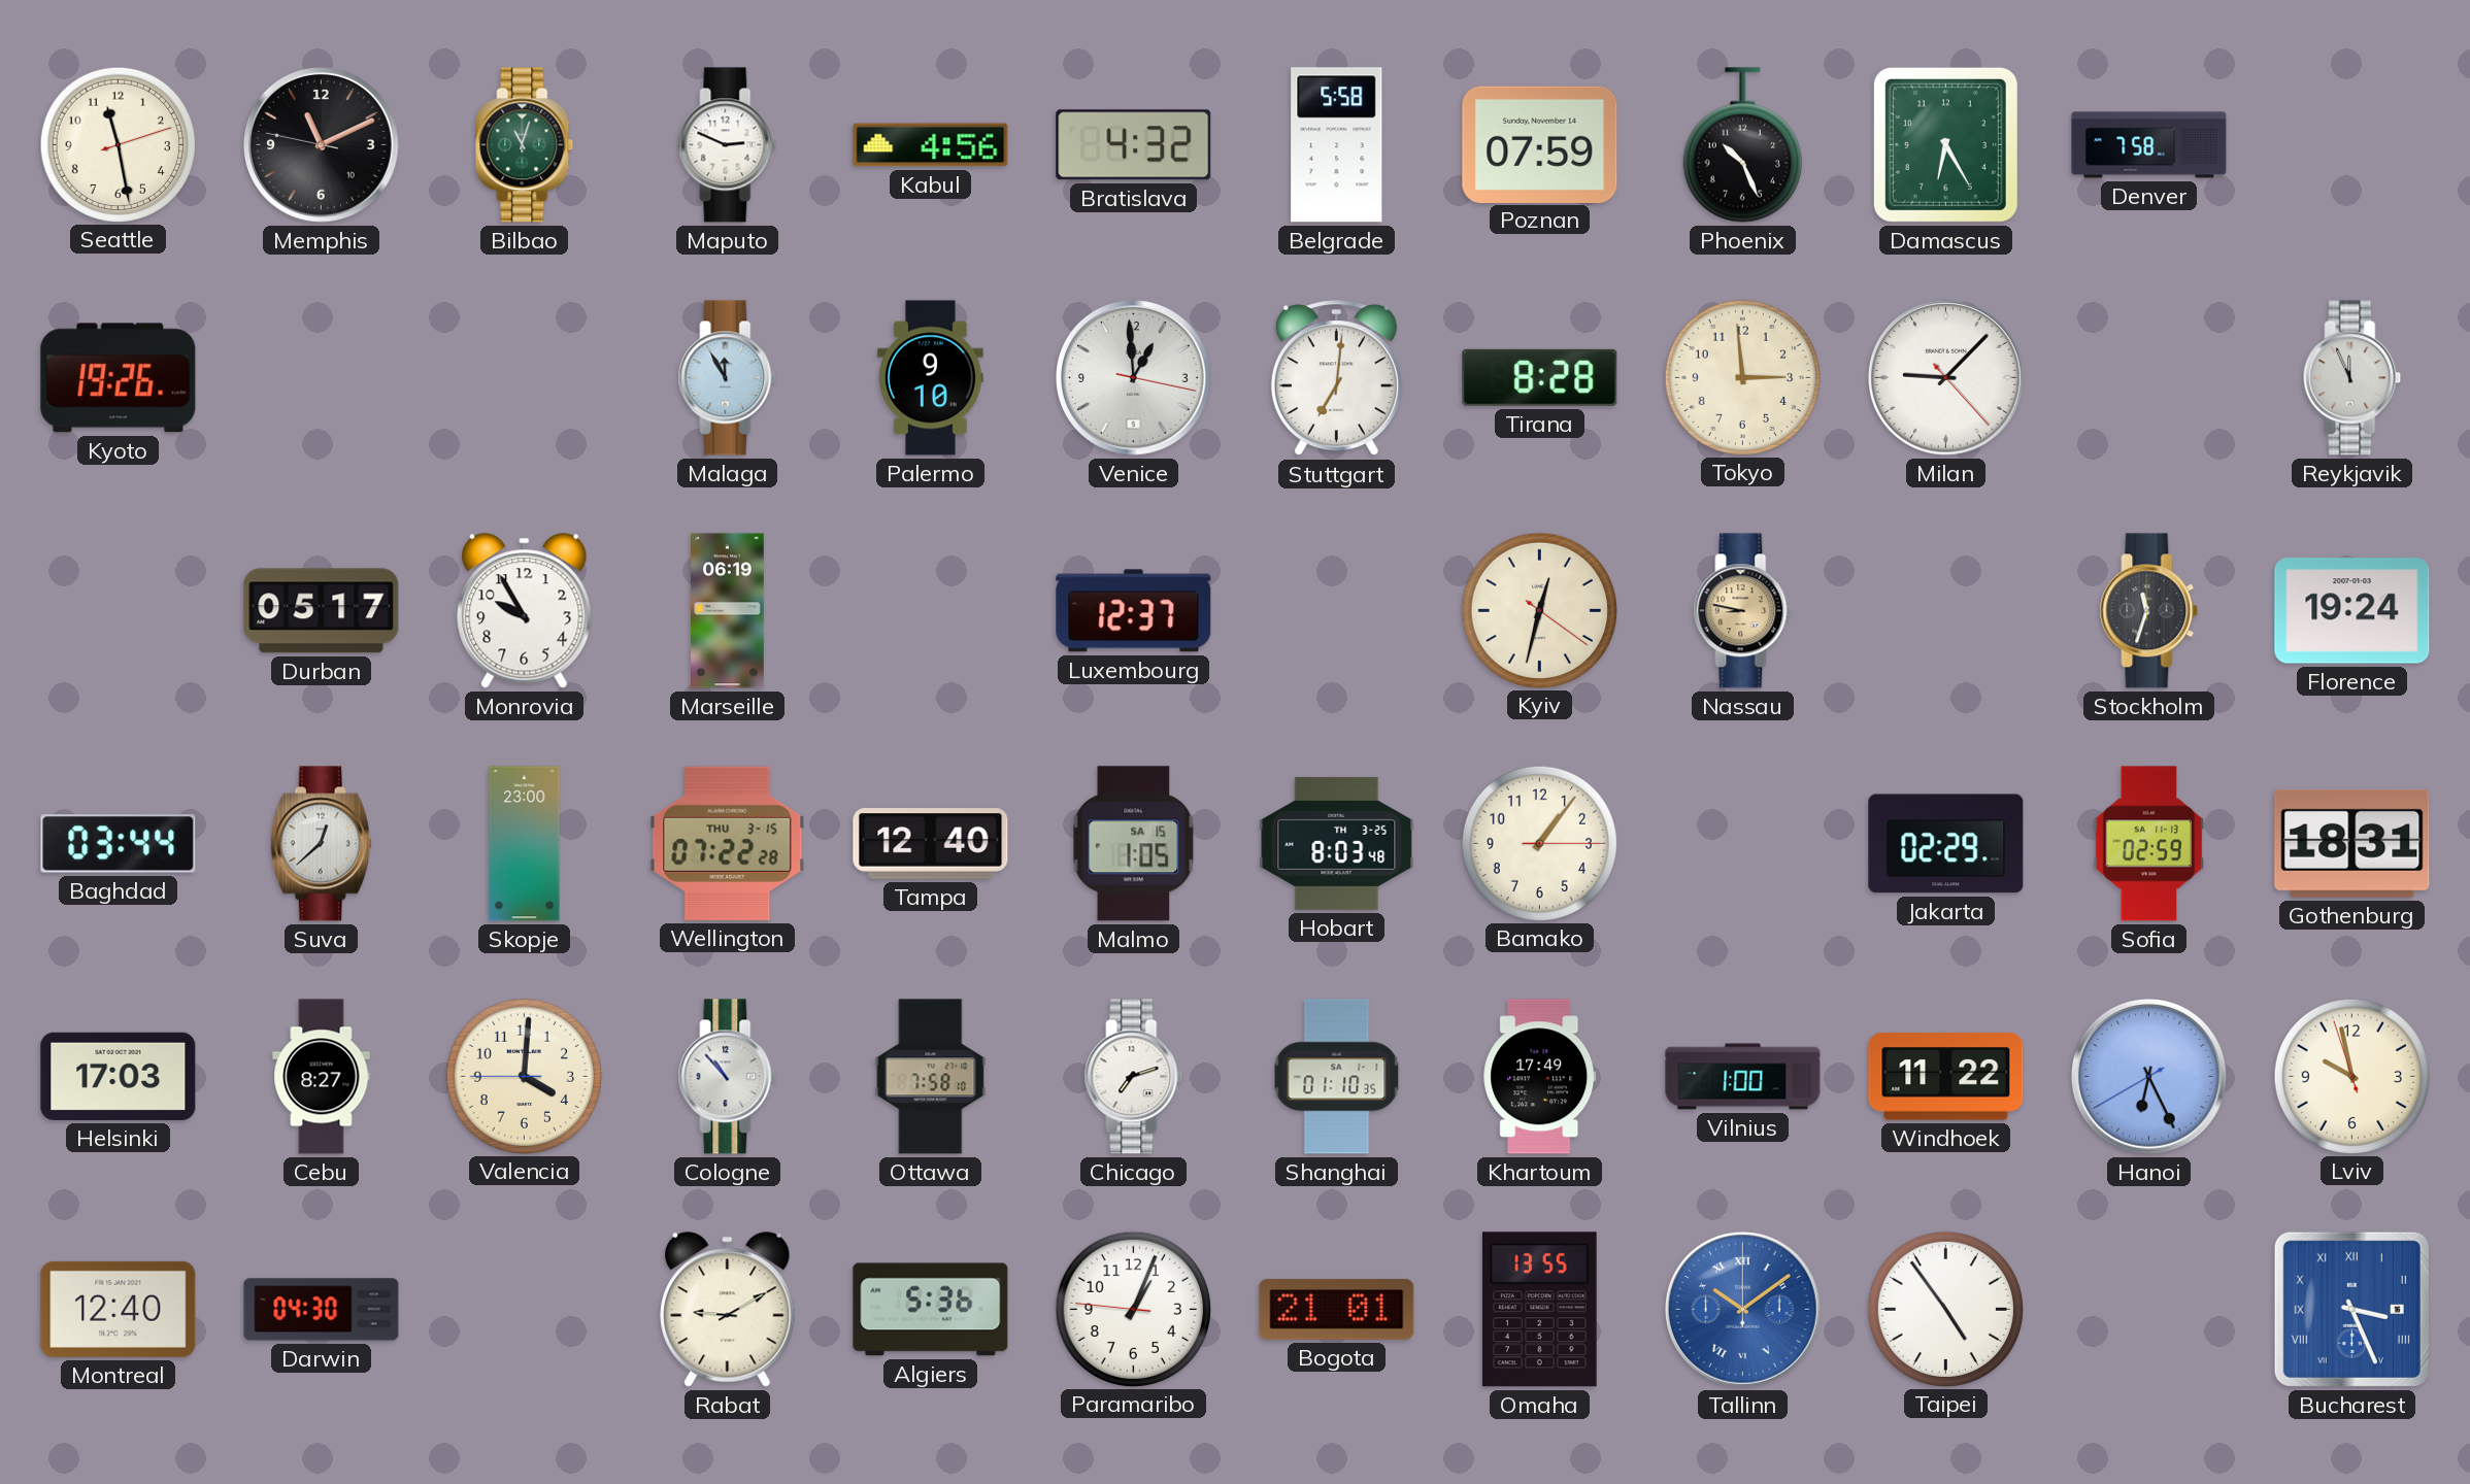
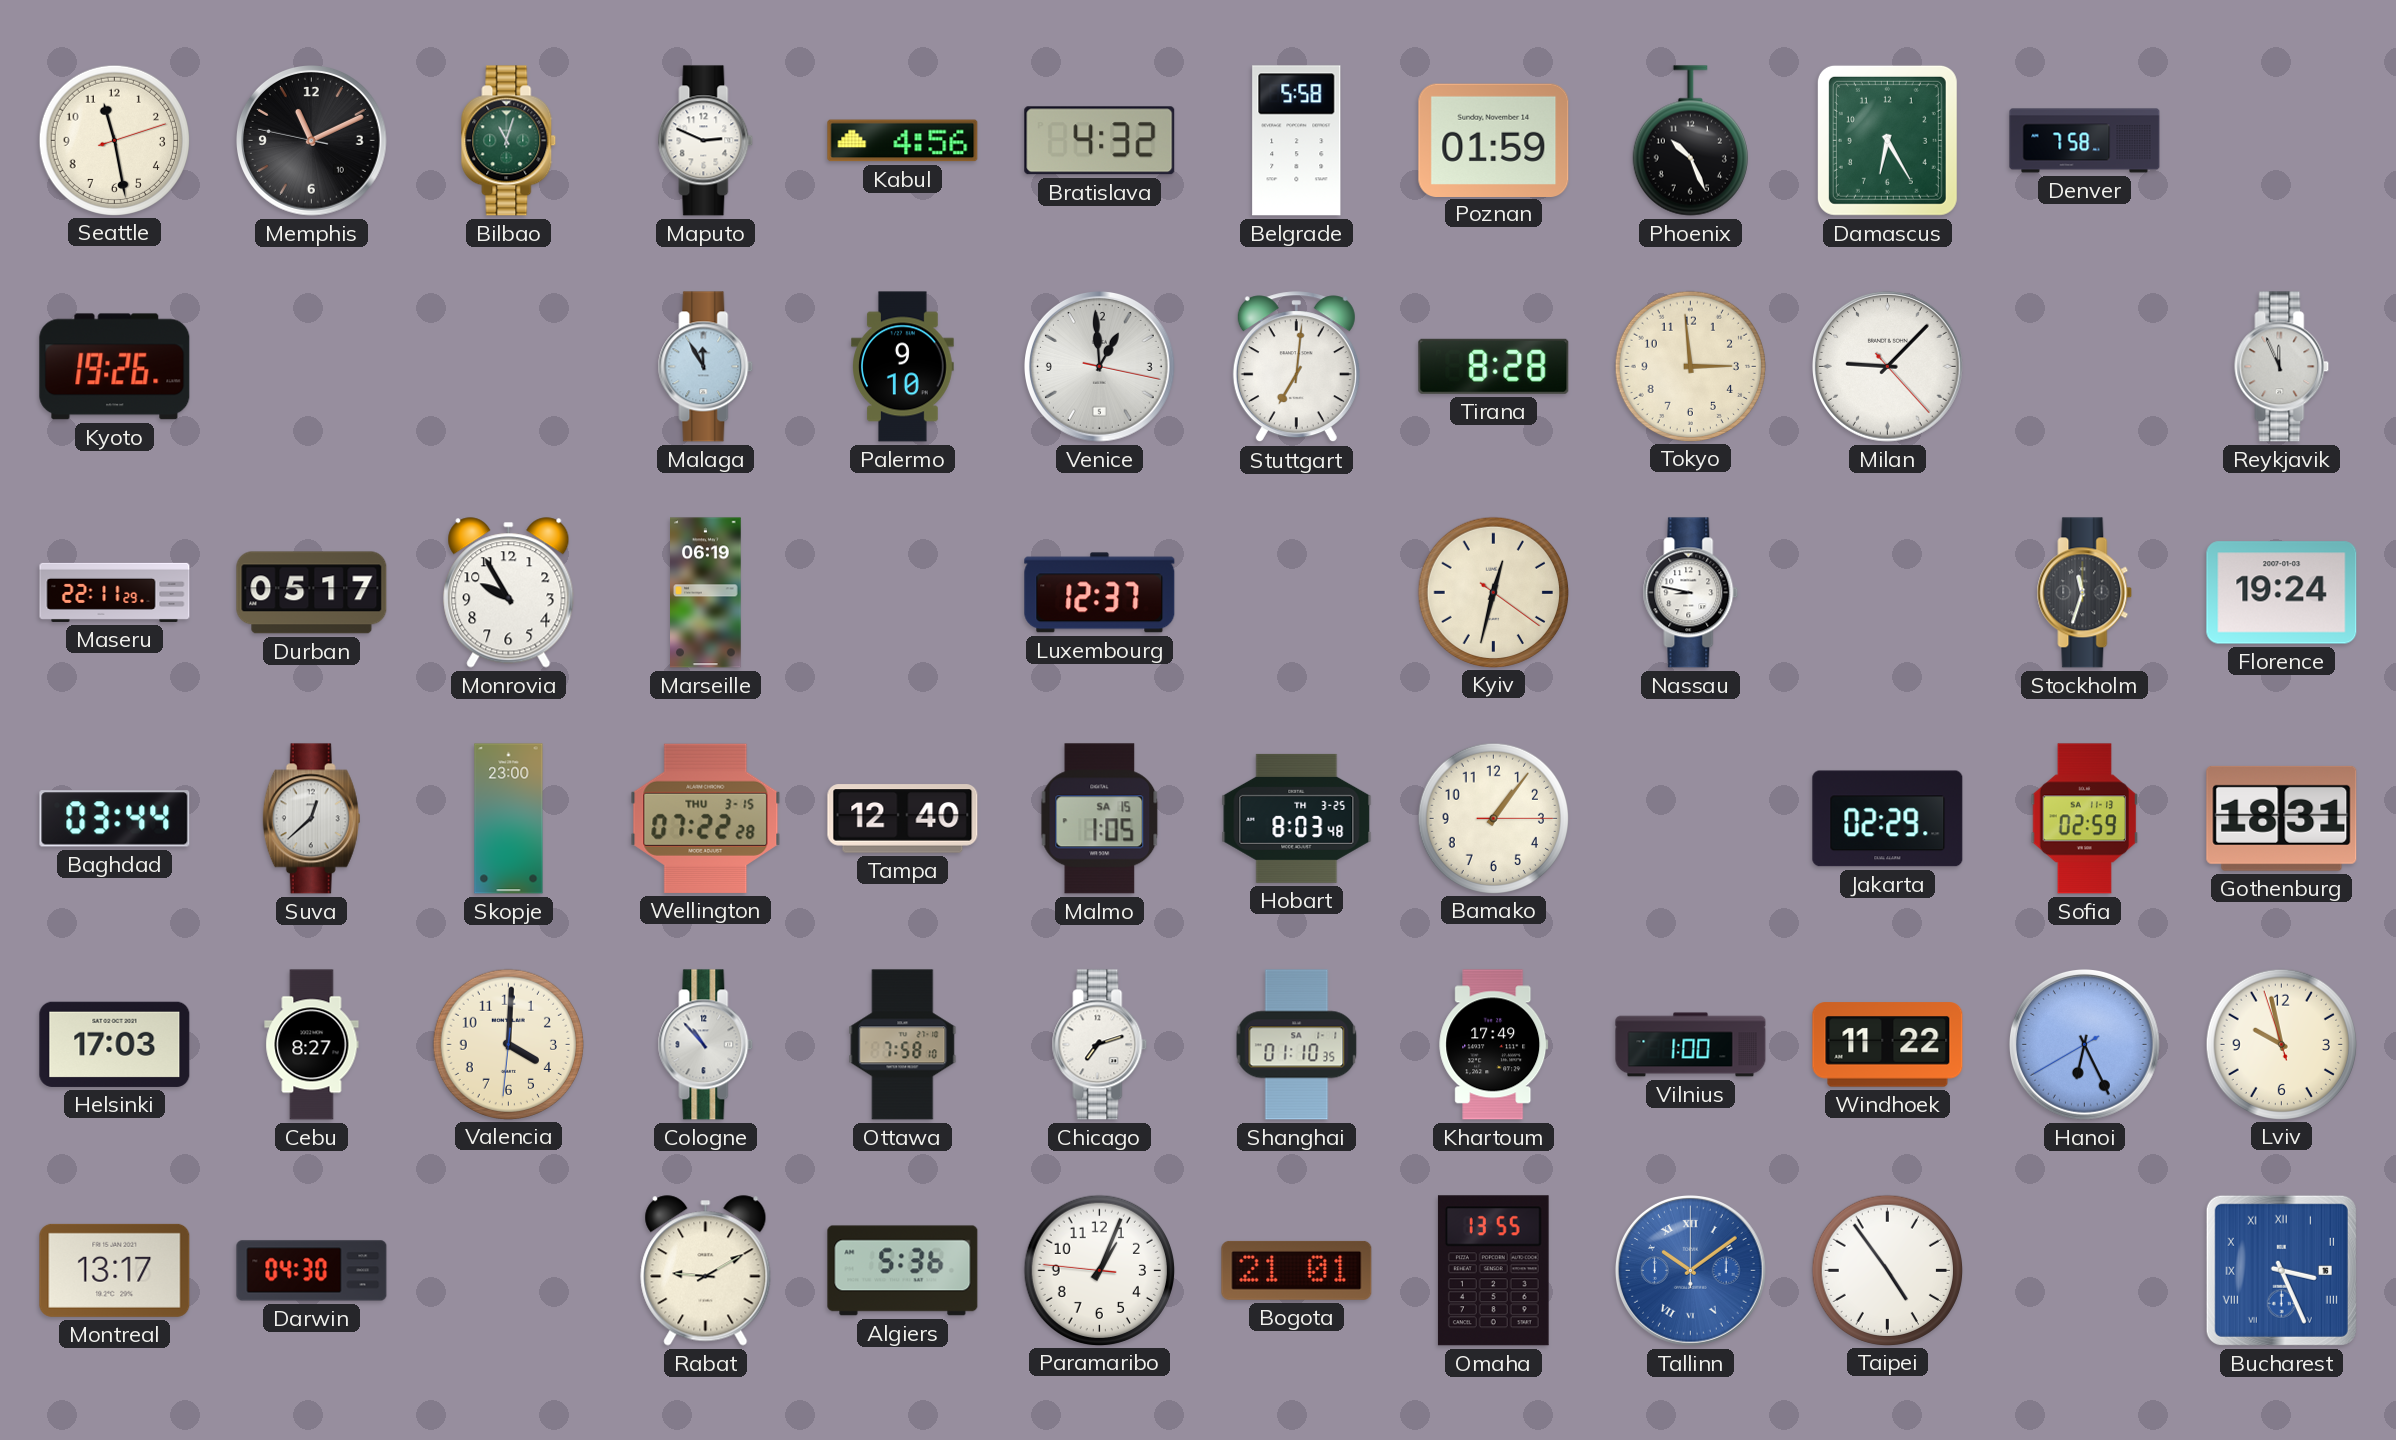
Poznan: 07:59 -> 01:59 (1494, 140)
Maseru: none -> 22:11 (115, 592)
Nassau dial: champagne -> white (1691, 593)
Valencia: 4:00:45 -> 4:00:31 (508, 1044)
Montreal: 12:40 -> 13:17 (115, 1270)
